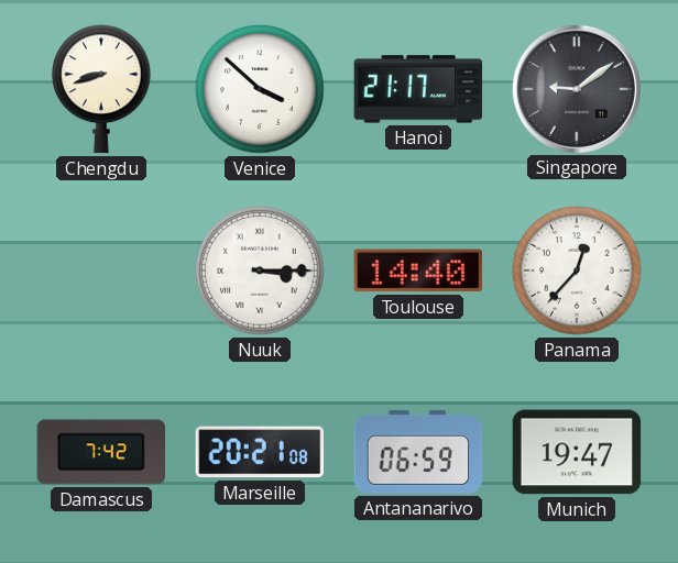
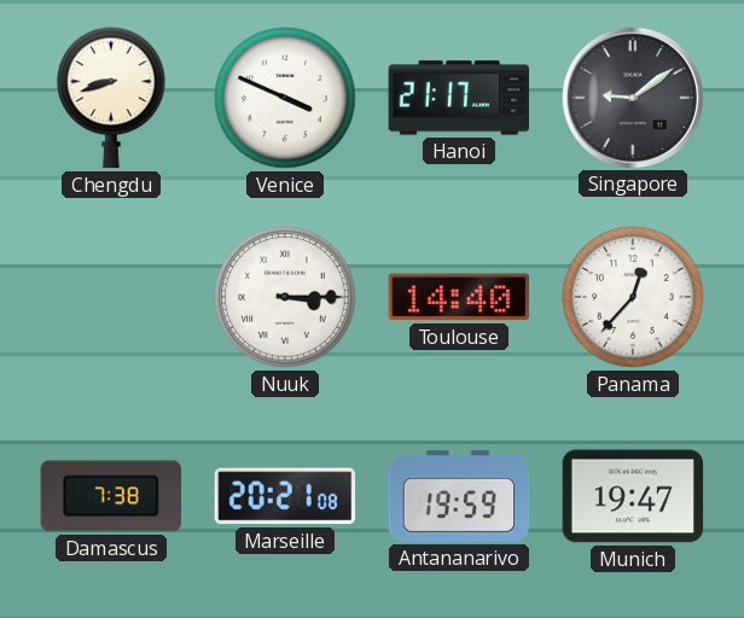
Venice: 3:52 -> 3:49 (285, 98)
Damascus: 7:42 -> 7:38 (110, 496)
Antananarivo: 06:59 -> 19:59 (459, 496)
